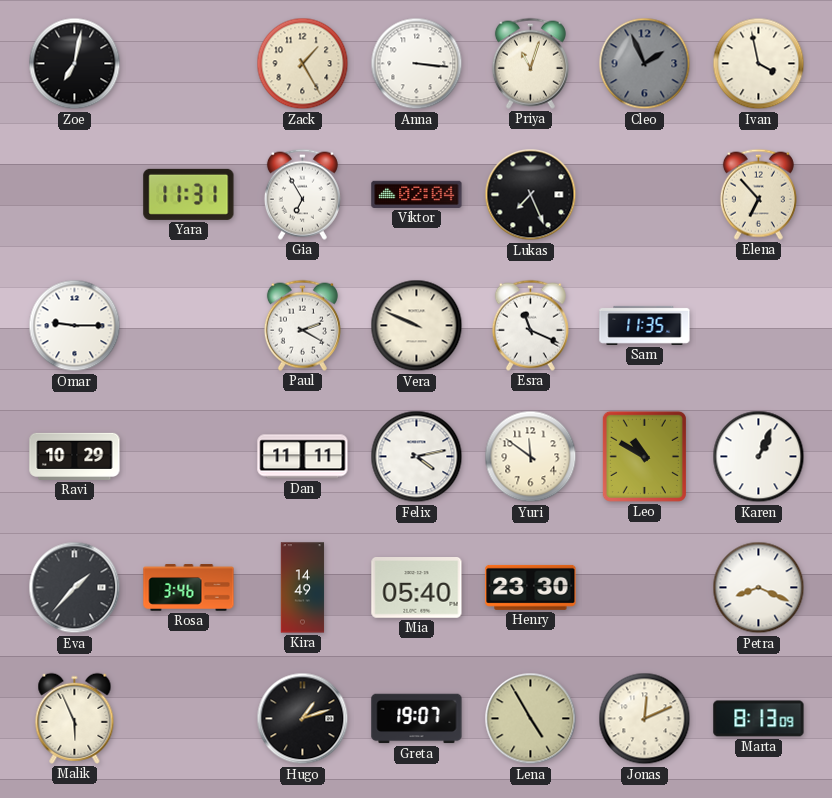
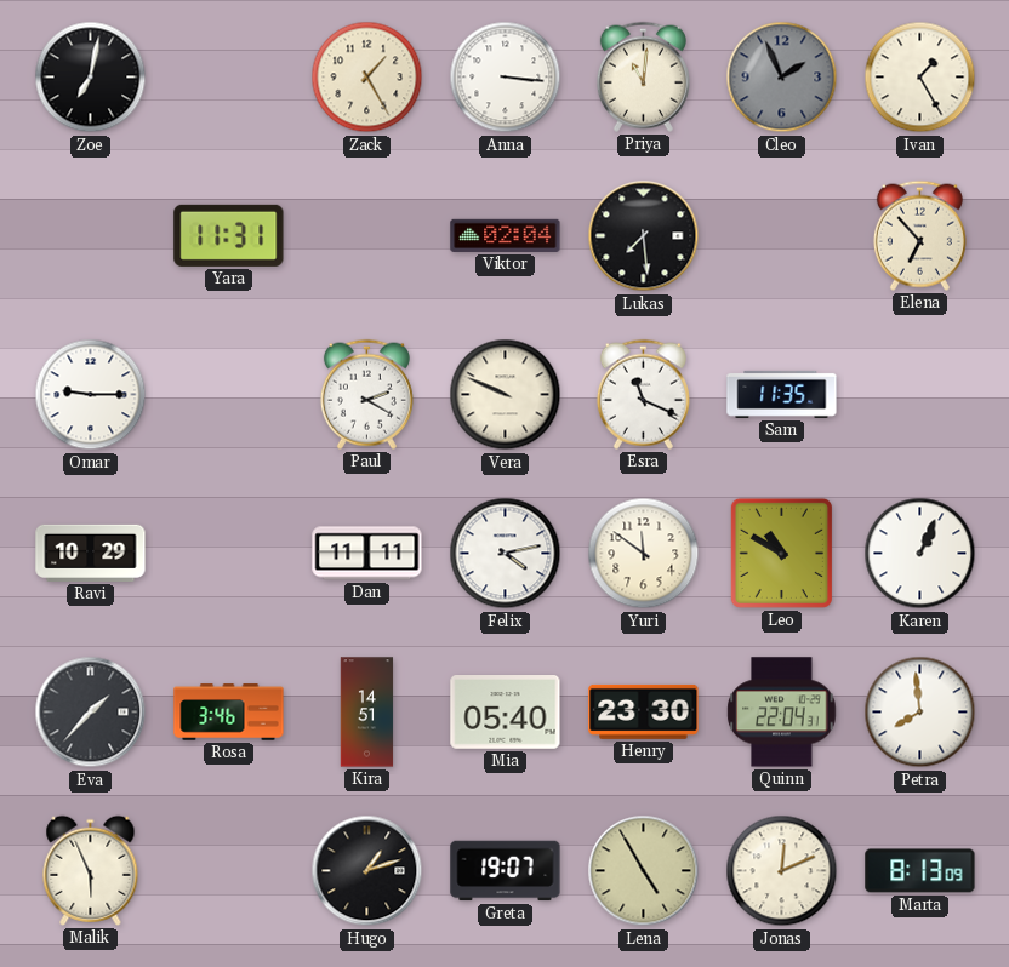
Priya: 11:03 -> 11:01 (643, 76)
Ivan: 3:58 -> 1:25 (920, 78)
Gia: 6:55 -> none (302, 194)
Lukas: 7:26 -> 7:29 (644, 236)
Kira: 14:49 -> 14:51 (367, 713)
Quinn: none -> 22:04 (782, 713)
Petra: 8:19 -> 7:59 (920, 713)
